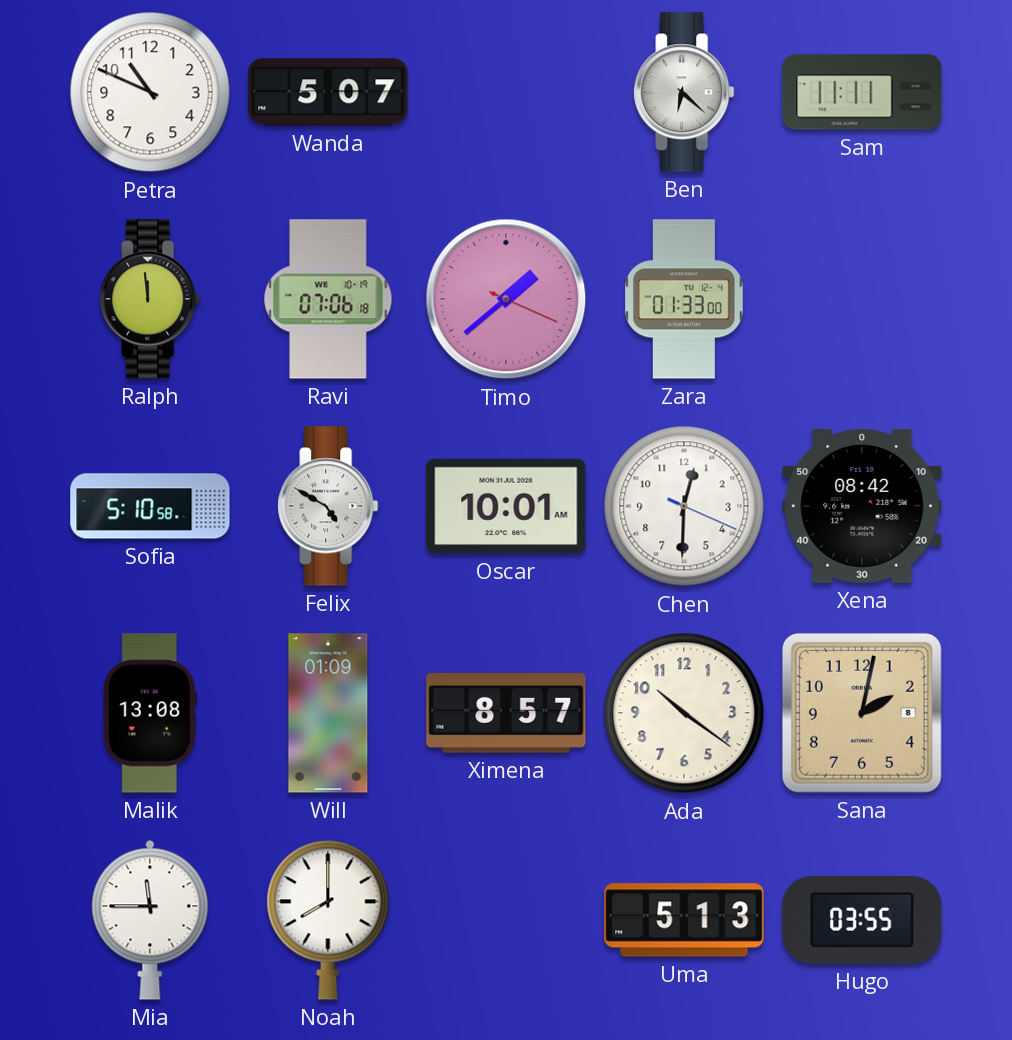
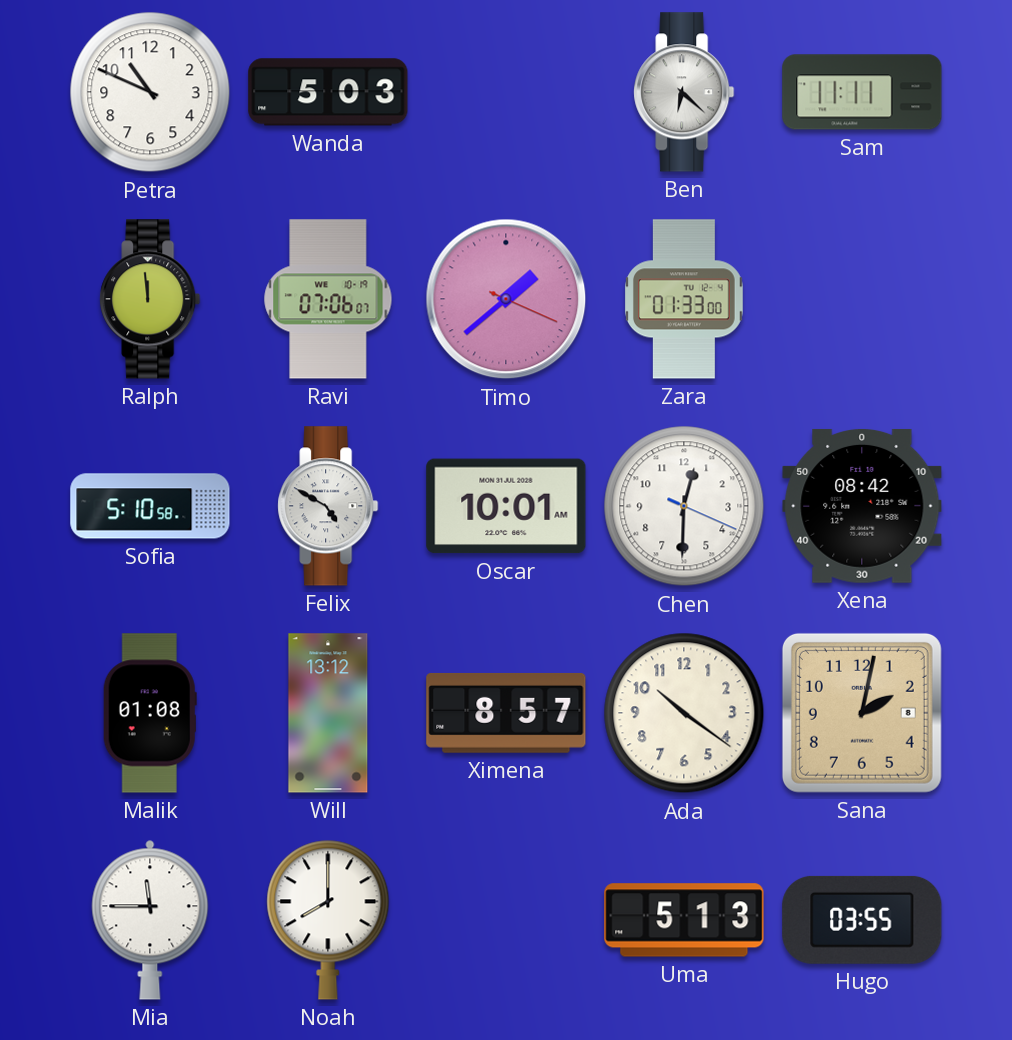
Wanda: 5:07 -> 5:03 (328, 92)
Ravi: 07:06:18 -> 07:06:07 (328, 299)
Malik: 13:08 -> 01:08 (150, 713)
Will: 01:09 -> 13:12 (328, 713)
